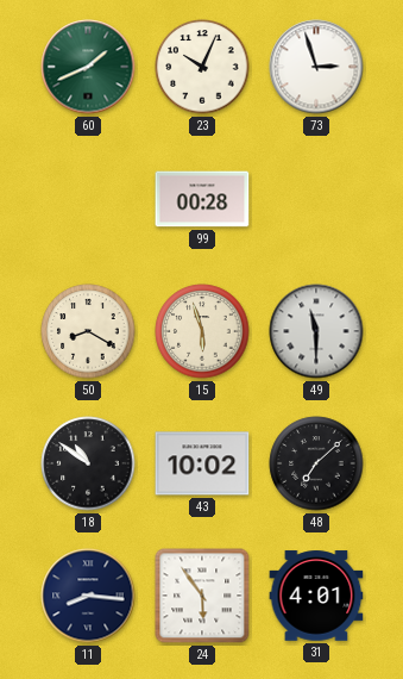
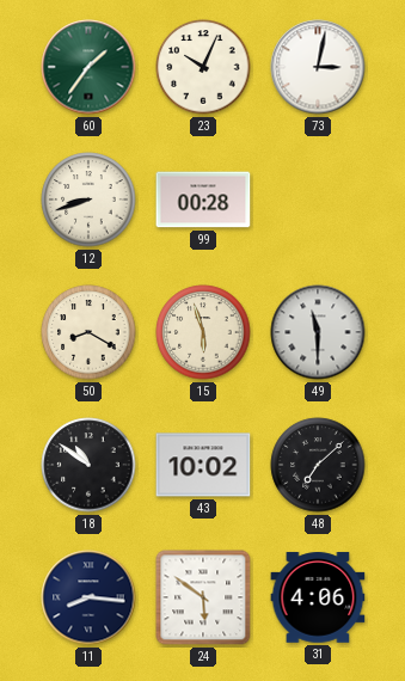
60: 1:41 -> 1:36 (88, 67)
73: 2:57 -> 3:02 (318, 67)
12: none -> 8:42 (88, 200)
24: 5:54 -> 5:51 (203, 597)
31: 4:01 -> 4:06 (318, 597)
